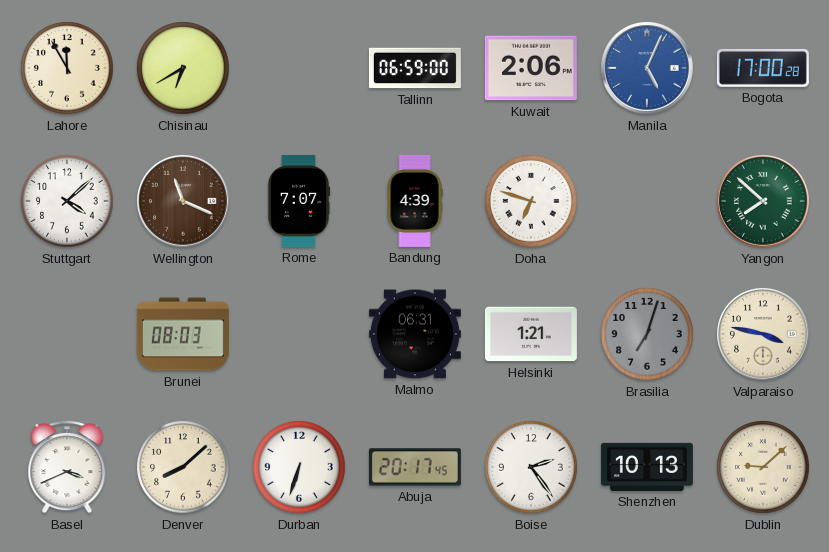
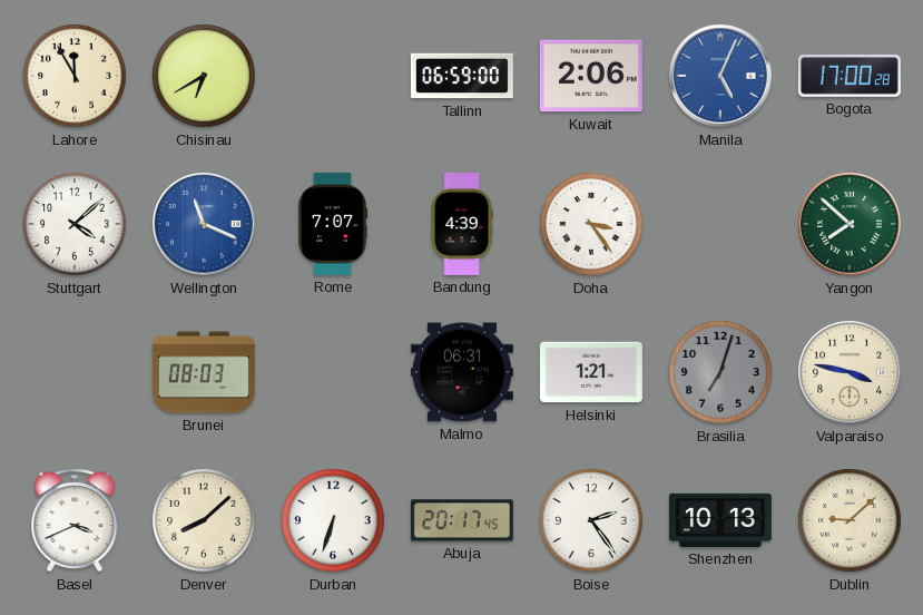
Wellington dial: brown -> blue (204, 224)
Doha: 6:48 -> 3:24 (591, 224)
